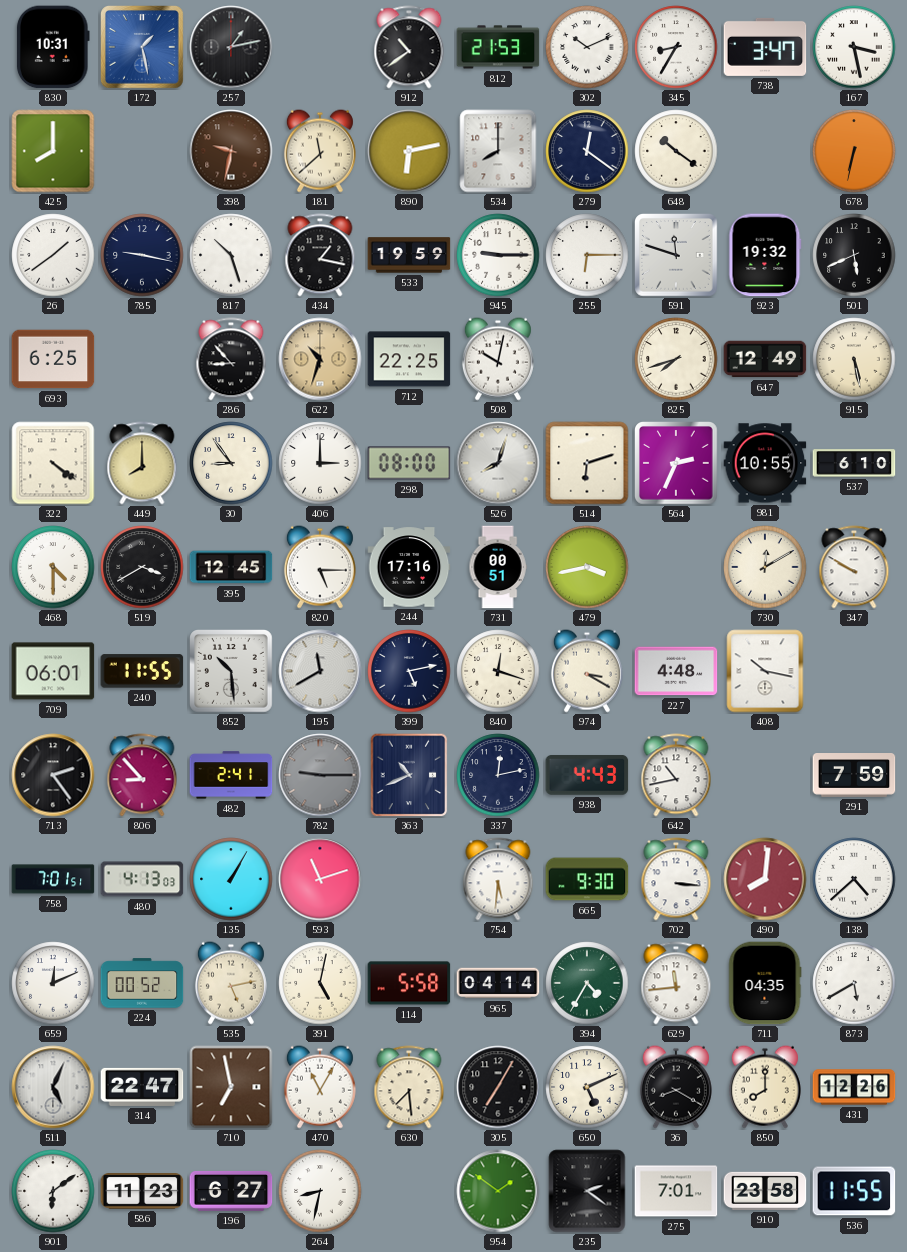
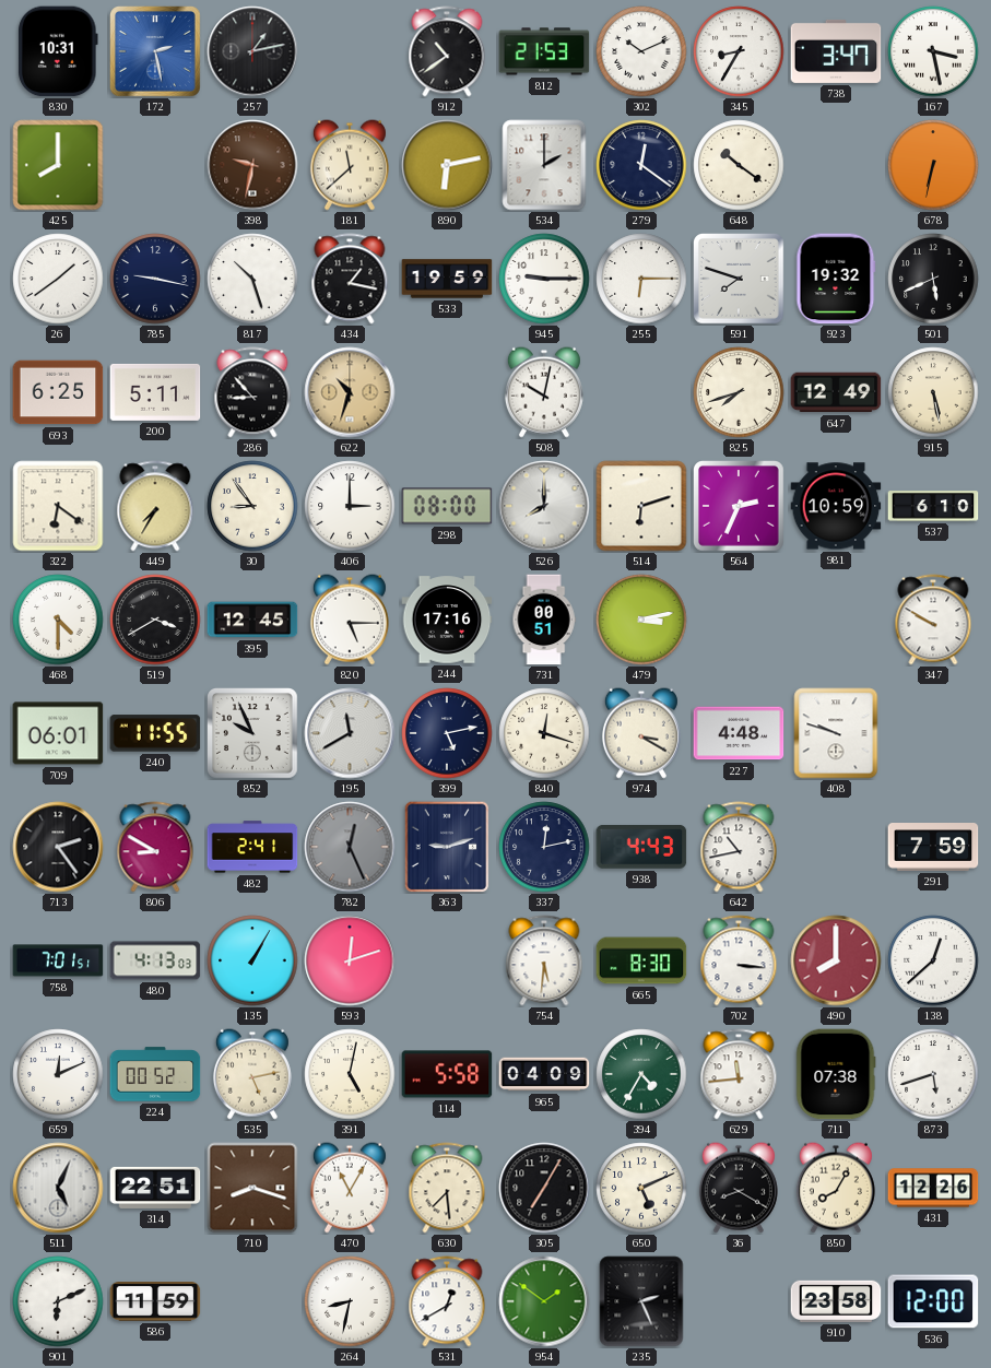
172: 1:28 -> 2:28 (156, 52)
534: 8:00 -> 2:00 (544, 165)
591: 11:48 -> 7:48 (740, 280)
200: none -> 5:11 (155, 392)
712: 22:25 -> none (409, 359)
322: 4:21 -> 6:21 (58, 506)
449: 8:00 -> 7:35 (155, 506)
526: 8:03 -> 8:00 (544, 506)
981: 10:55 -> 10:59 (836, 506)
479: 3:43 -> 3:13 (641, 620)
730: 12:10 -> none (765, 567)
852: 10:29 -> 9:56 (253, 734)
408: 10:17 -> 9:48 (836, 733)
806: 8:53 -> 8:50 (155, 847)
782: 9:15 -> 12:26 (350, 847)
363: 10:41 -> 9:12 (447, 847)
593: 11:12 -> 12:12 (350, 960)
665: 9:30 -> 8:30 (641, 960)
490: 8:01 -> 8:00 (836, 960)
138: 4:38 -> 12:38 (933, 960)
965: 04:14 -> 04:09 (544, 1074)
711: 04:35 -> 07:38 (836, 1074)
873: 5:40 -> 5:42 (933, 1074)
314: 22:47 -> 22:51 (155, 1188)
710: 6:58 -> 8:18 (252, 1188)
850: 8:00 -> 8:05 (836, 1188)
901: 6:09 -> 6:11 (58, 1301)
586: 11:23 -> 11:59 (155, 1302)
196: 6:27 -> none (231, 1191)
531: none -> 12:40 (447, 1301)
235: 2:21 -> 2:26 (641, 1301)
275: 7:01 -> none (676, 1191)
536: 11:55 -> 12:00 (933, 1301)
